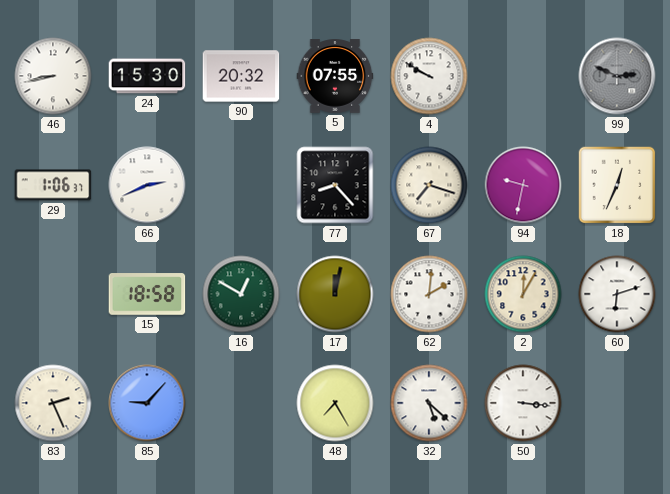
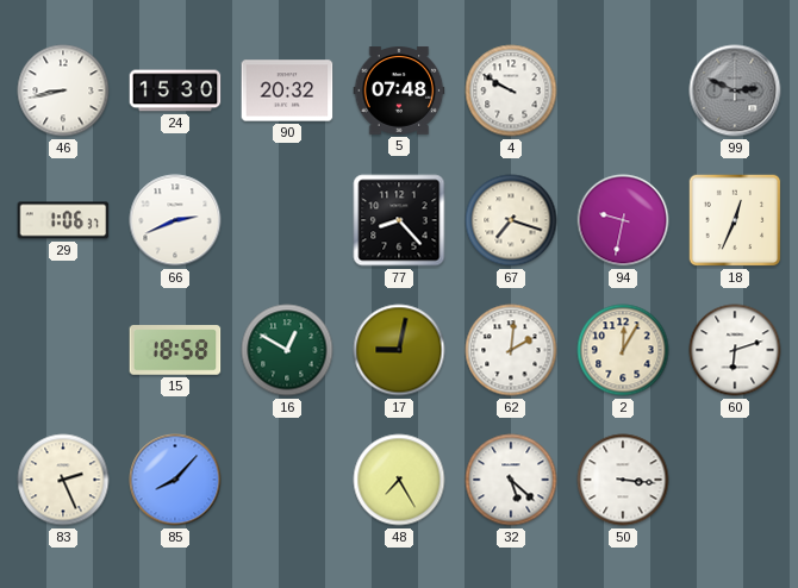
5: 07:55 -> 07:48 (399, 90)
17: 12:02 -> 9:02 (399, 350)
85: 9:07 -> 8:07 (175, 480)
